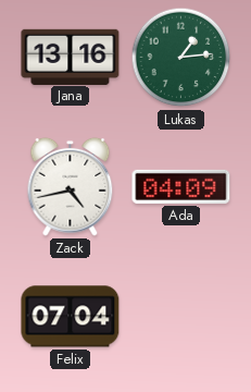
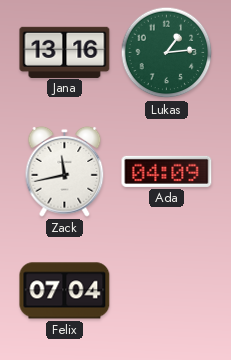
Zack: 4:43 -> 11:43 (65, 171)
